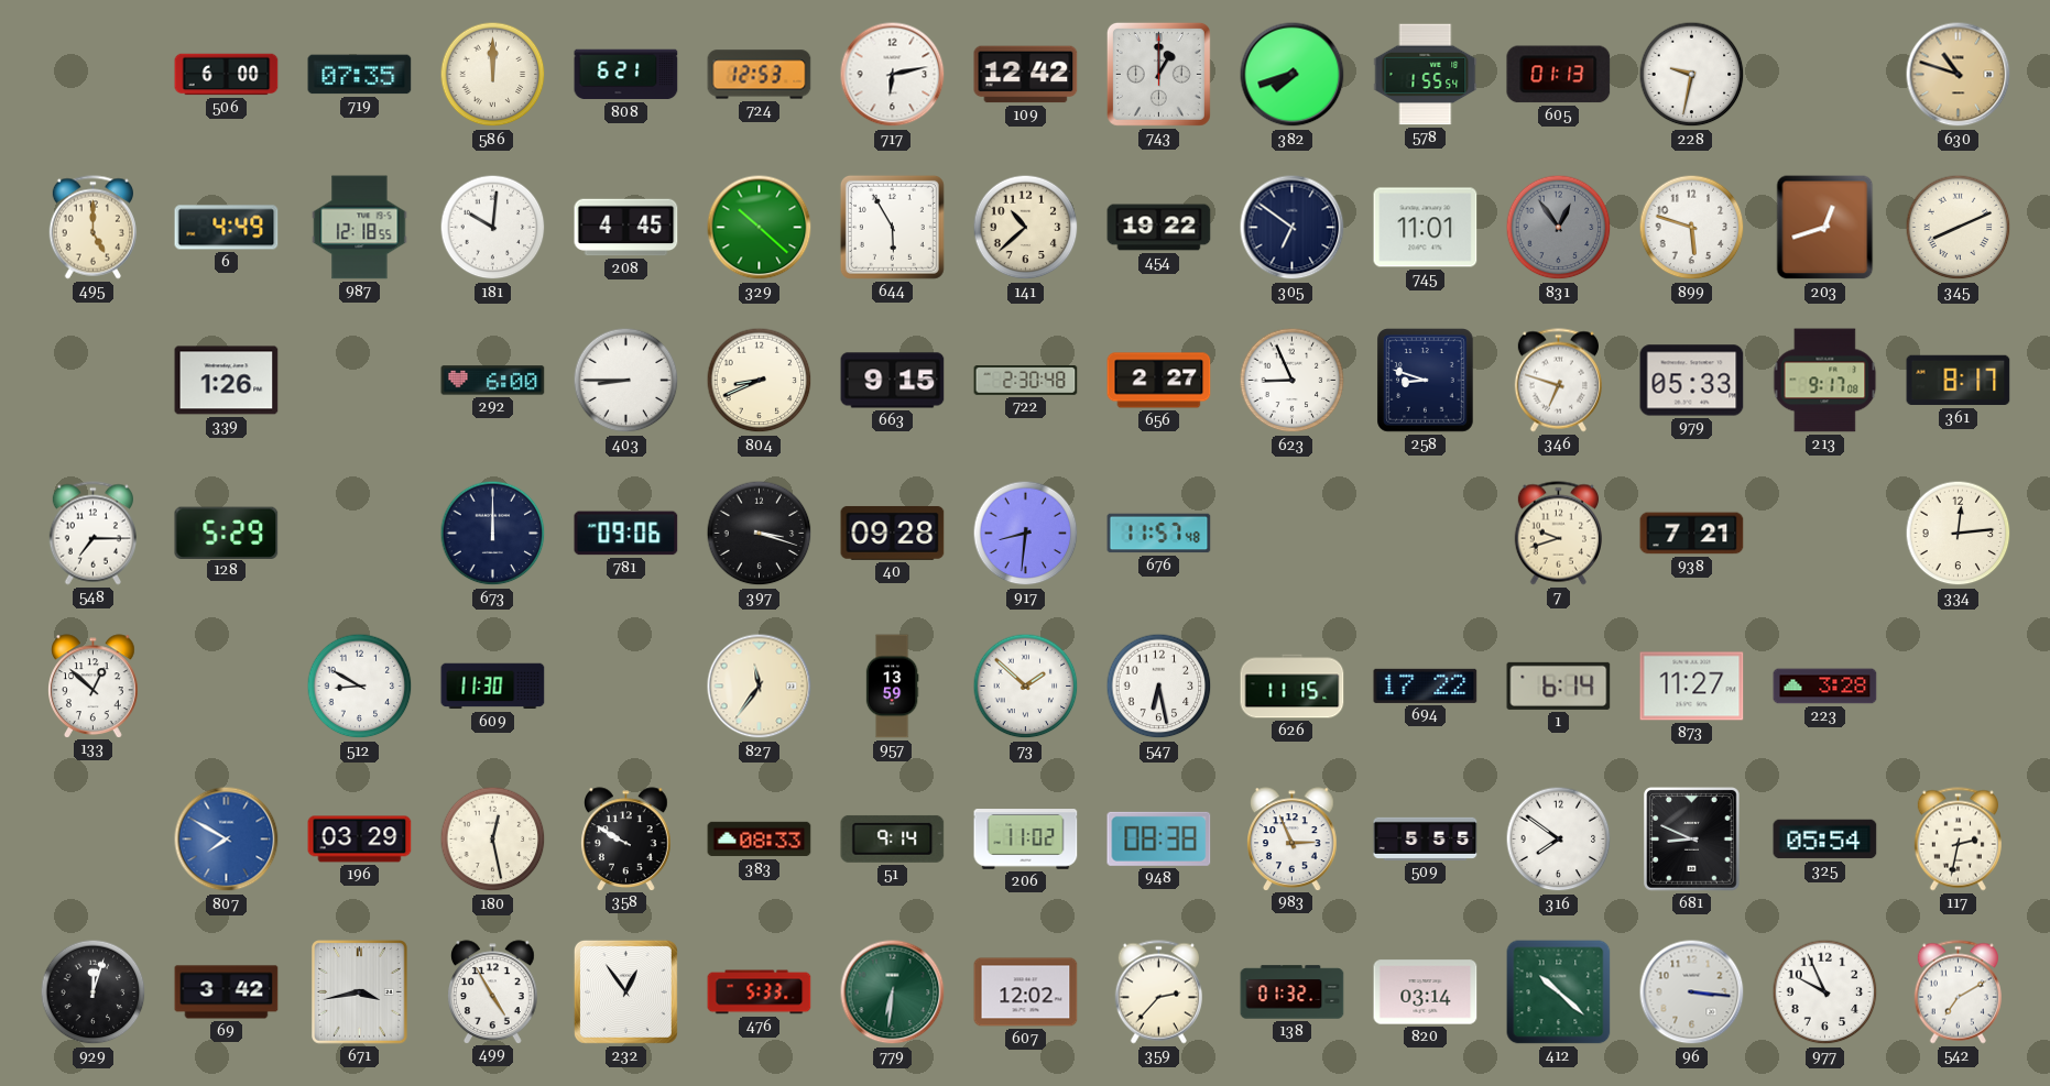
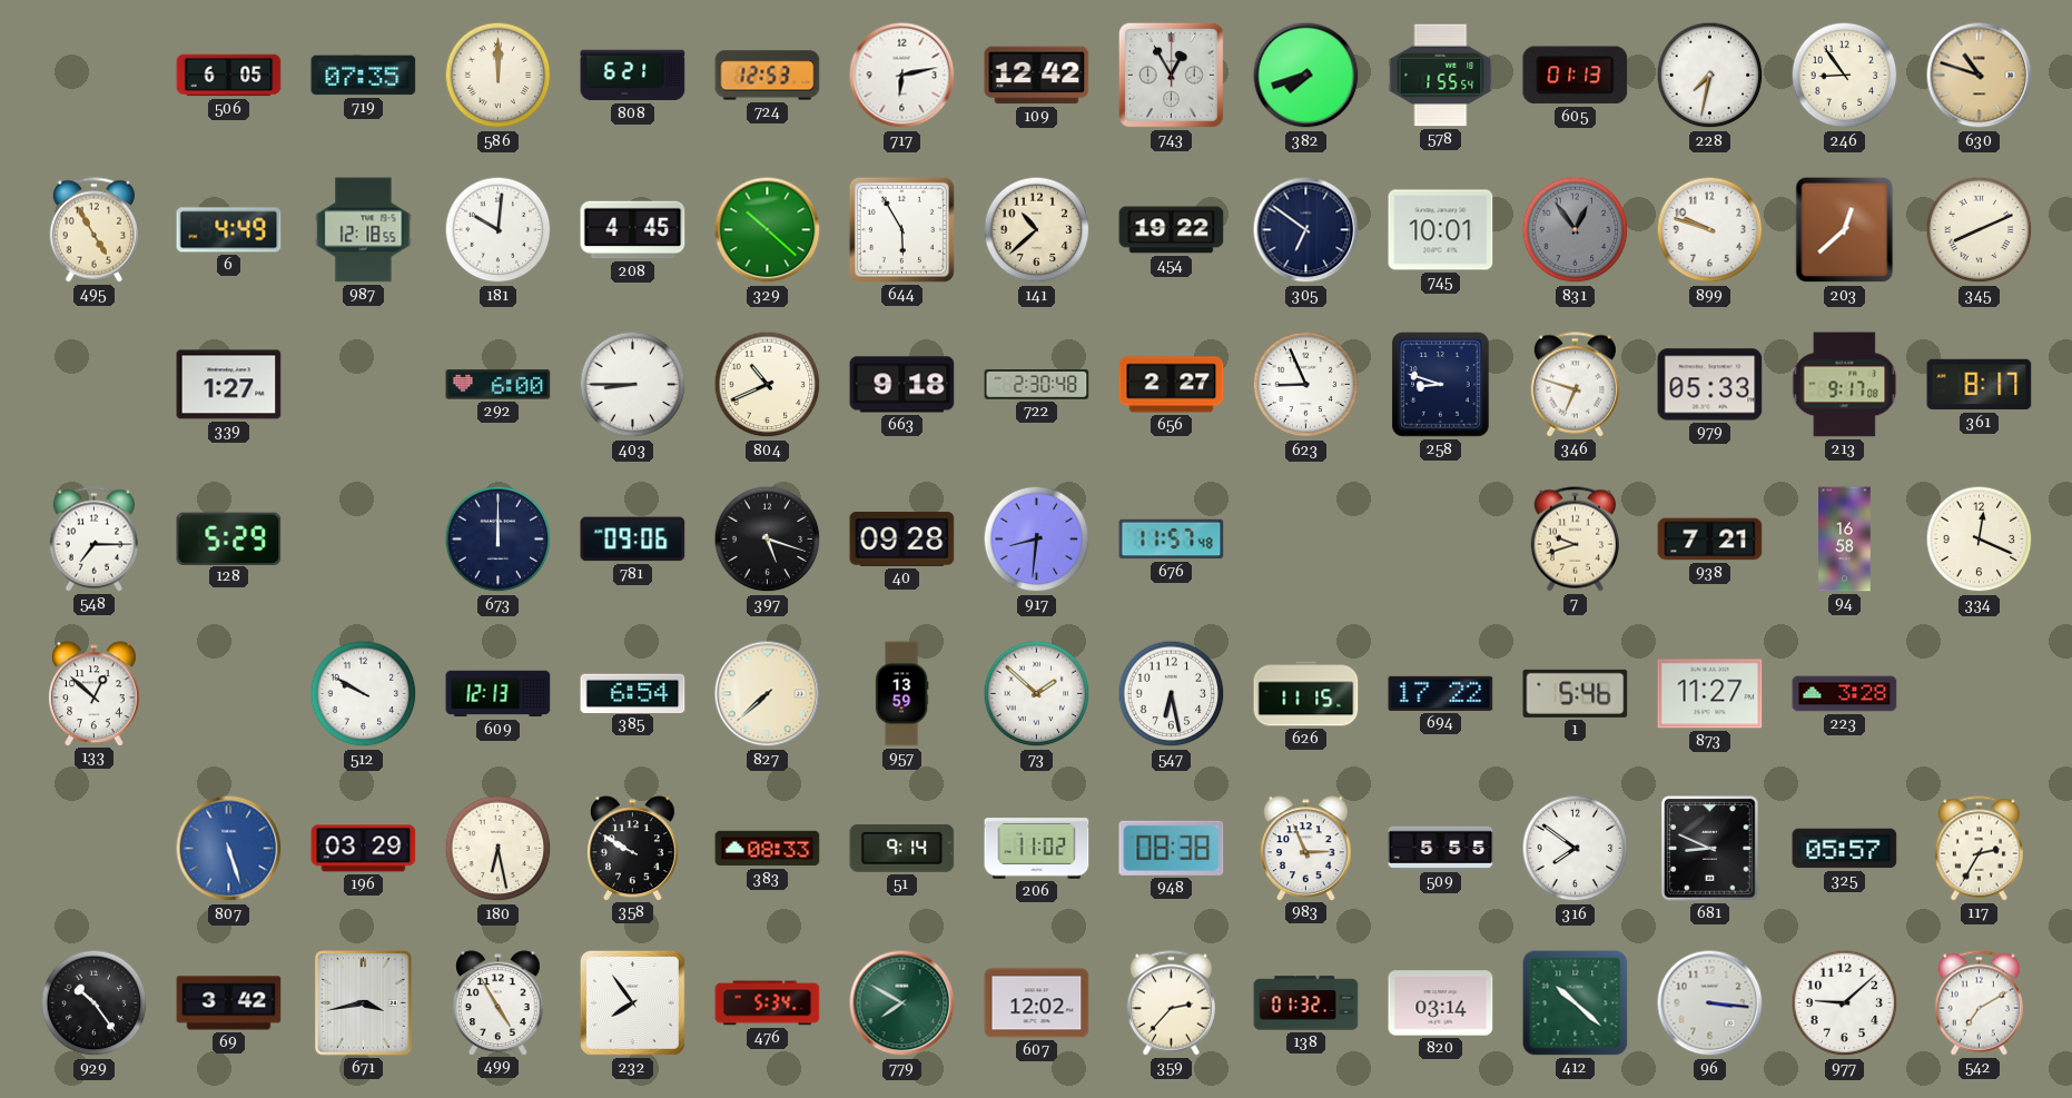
506: 6:00 -> 6:05 (229, 76)
743: 1:00 -> 12:55 (1171, 75)
228: 9:32 -> 7:32 (1710, 76)
246: none -> 8:54 (1845, 76)
495: 5:00 -> 4:55 (93, 230)
745: 11:01 -> 10:01 (1441, 230)
899: 5:48 -> 9:48 (1710, 230)
203: 12:42 -> 12:38 (1845, 230)
339: 1:26 -> 1:27 (229, 385)
804: 8:41 -> 10:41 (768, 385)
663: 9:15 -> 9:18 (902, 385)
397: 3:18 -> 5:18 (768, 540)
94: none -> 16:58 (1845, 540)
334: 12:14 -> 12:19 (1980, 540)
512: 8:50 -> 9:50 (364, 694)
609: 11:30 -> 12:13 (499, 694)
385: none -> 6:54 (633, 693)
827: 11:36 -> 7:38 (768, 694)
1: 6:14 -> 5:46 (1576, 693)
807: 7:50 -> 5:27 (229, 849)
180: 12:28 -> 6:28 (499, 849)
325: 05:54 -> 05:57 (1845, 849)
117: 2:32 -> 2:35 (1979, 849)
929: 12:03 -> 10:24 (95, 1003)
232: 12:54 -> 7:54 (632, 1002)
476: 5:33 -> 5:34 (768, 1003)
779: 6:31 -> 7:50 (902, 1003)
977: 9:56 -> 9:08 (1845, 1003)
